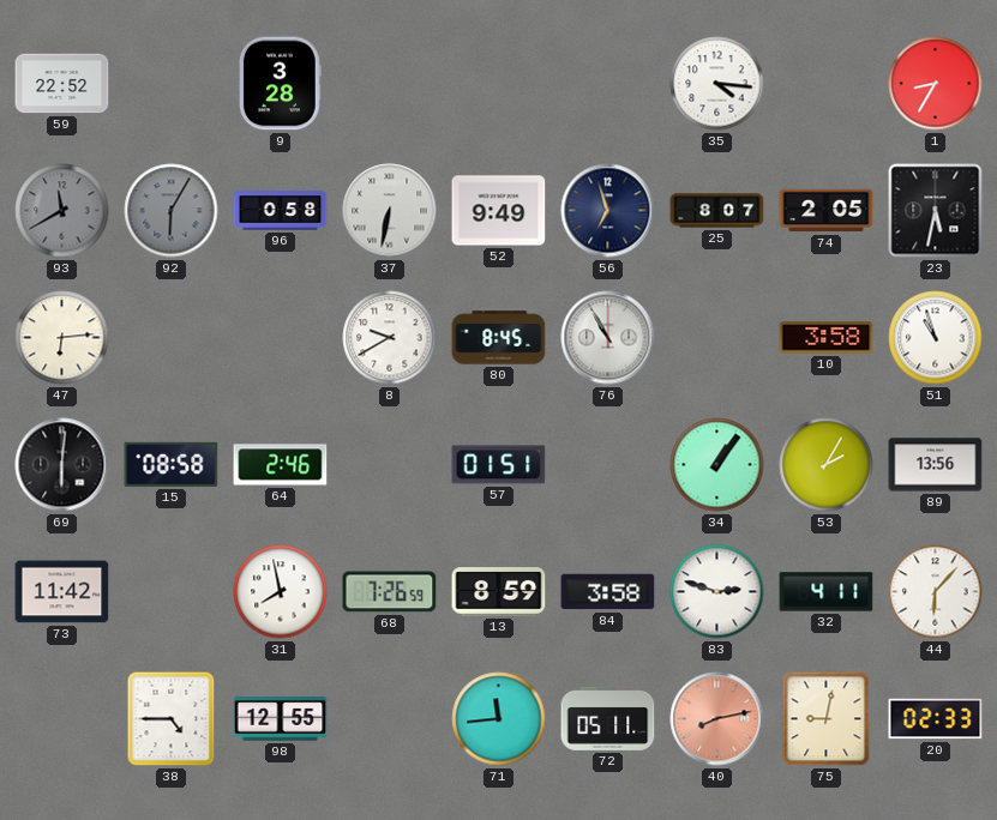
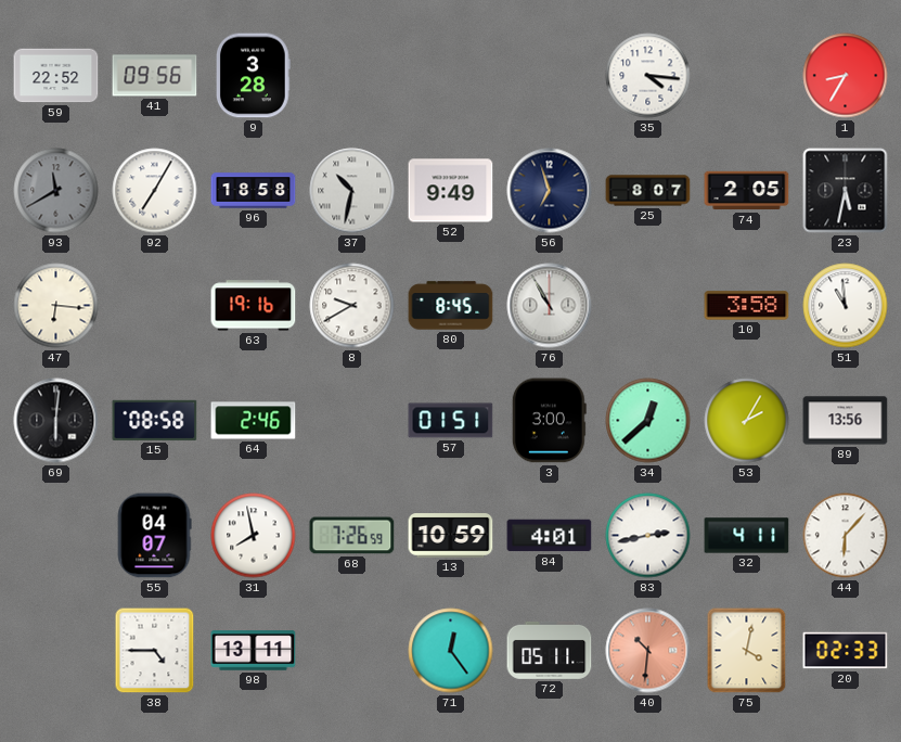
41: none -> 09:56 (155, 76)
92: 6:05 -> 7:05 (155, 191)
92 dial: grey -> white (155, 191)
96: 0:58 -> 18:58 (254, 191)
37: 6:32 -> 10:32 (352, 191)
47: 6:14 -> 6:16 (56, 306)
63: none -> 19:16 (254, 306)
51: 10:57 -> 10:59 (846, 306)
3: none -> 3:00 (549, 421)
34: 1:06 -> 12:38 (648, 421)
73: 11:42 -> none (62, 592)
55: none -> 04:07 (154, 536)
13: 8:59 -> 10:59 (451, 536)
84: 3:58 -> 4:01 (550, 536)
83: 2:48 -> 2:43 (648, 536)
98: 12:55 -> 13:11 (254, 651)
71: 11:44 -> 12:24 (451, 651)
40: 8:13 -> 10:31 (648, 651)
75: 9:02 -> 4:02 (747, 651)
